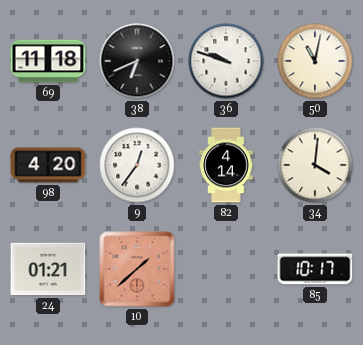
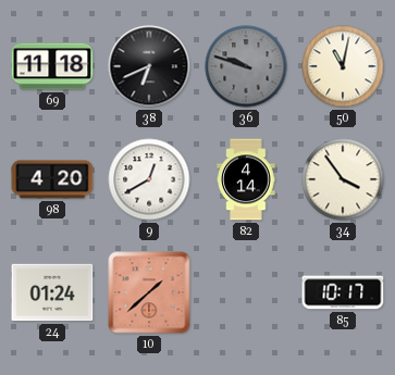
36 dial: white -> grey (246, 66)
9: 12:36 -> 12:40 (149, 179)
34: 4:01 -> 3:54 (343, 179)
24: 01:21 -> 01:24 (52, 292)
